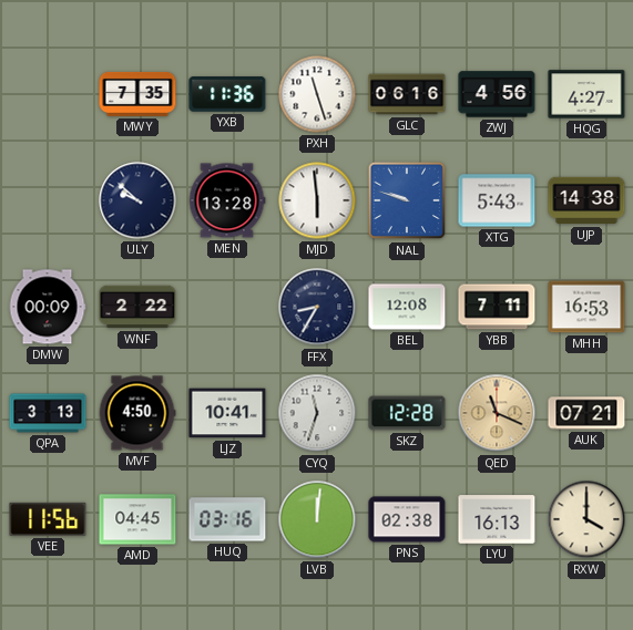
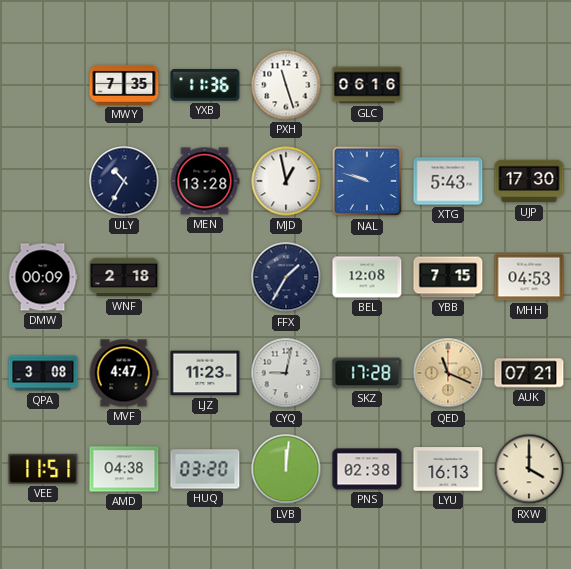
ZWJ: 4:56 -> none (497, 94)
HQG: 4:27 -> none (586, 94)
ULY: 9:52 -> 10:35 (124, 181)
MJD: 5:59 -> 12:58 (286, 181)
UJP: 14:38 -> 17:30 (529, 181)
WNF: 2:22 -> 2:18 (124, 277)
FFX: 8:35 -> 1:35 (286, 277)
YBB: 7:11 -> 7:15 (448, 277)
MHH: 16:53 -> 04:53 (529, 277)
QPA: 3:13 -> 3:08 (43, 373)
MVF: 4:50 -> 4:47 (124, 373)
LJZ: 10:41 -> 11:23 (205, 373)
CYQ: 11:33 -> 9:02 (286, 373)
SKZ: 12:28 -> 17:28 (367, 373)
VEE: 11:56 -> 11:51 (43, 469)
AMD: 04:45 -> 04:38 (124, 469)
HUQ: 03:16 -> 03:20 (205, 469)
